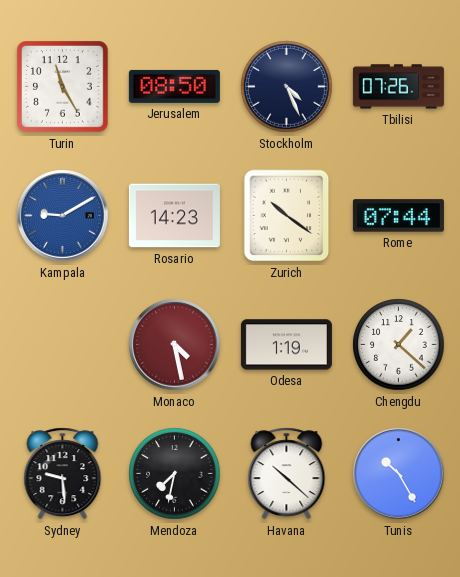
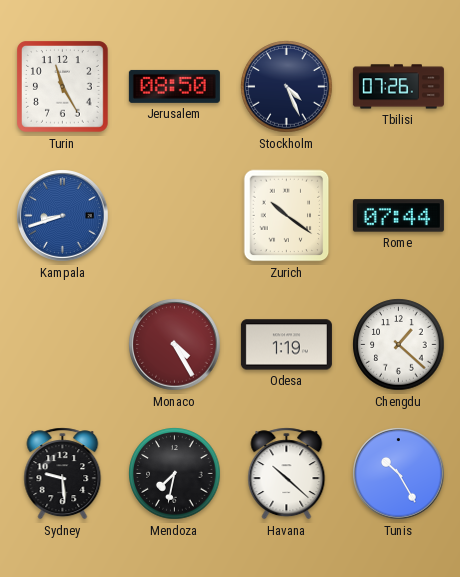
Kampala: 9:10 -> 8:42 (63, 216)
Rosario: 14:23 -> none (174, 216)
Monaco: 4:28 -> 4:25 (175, 345)
